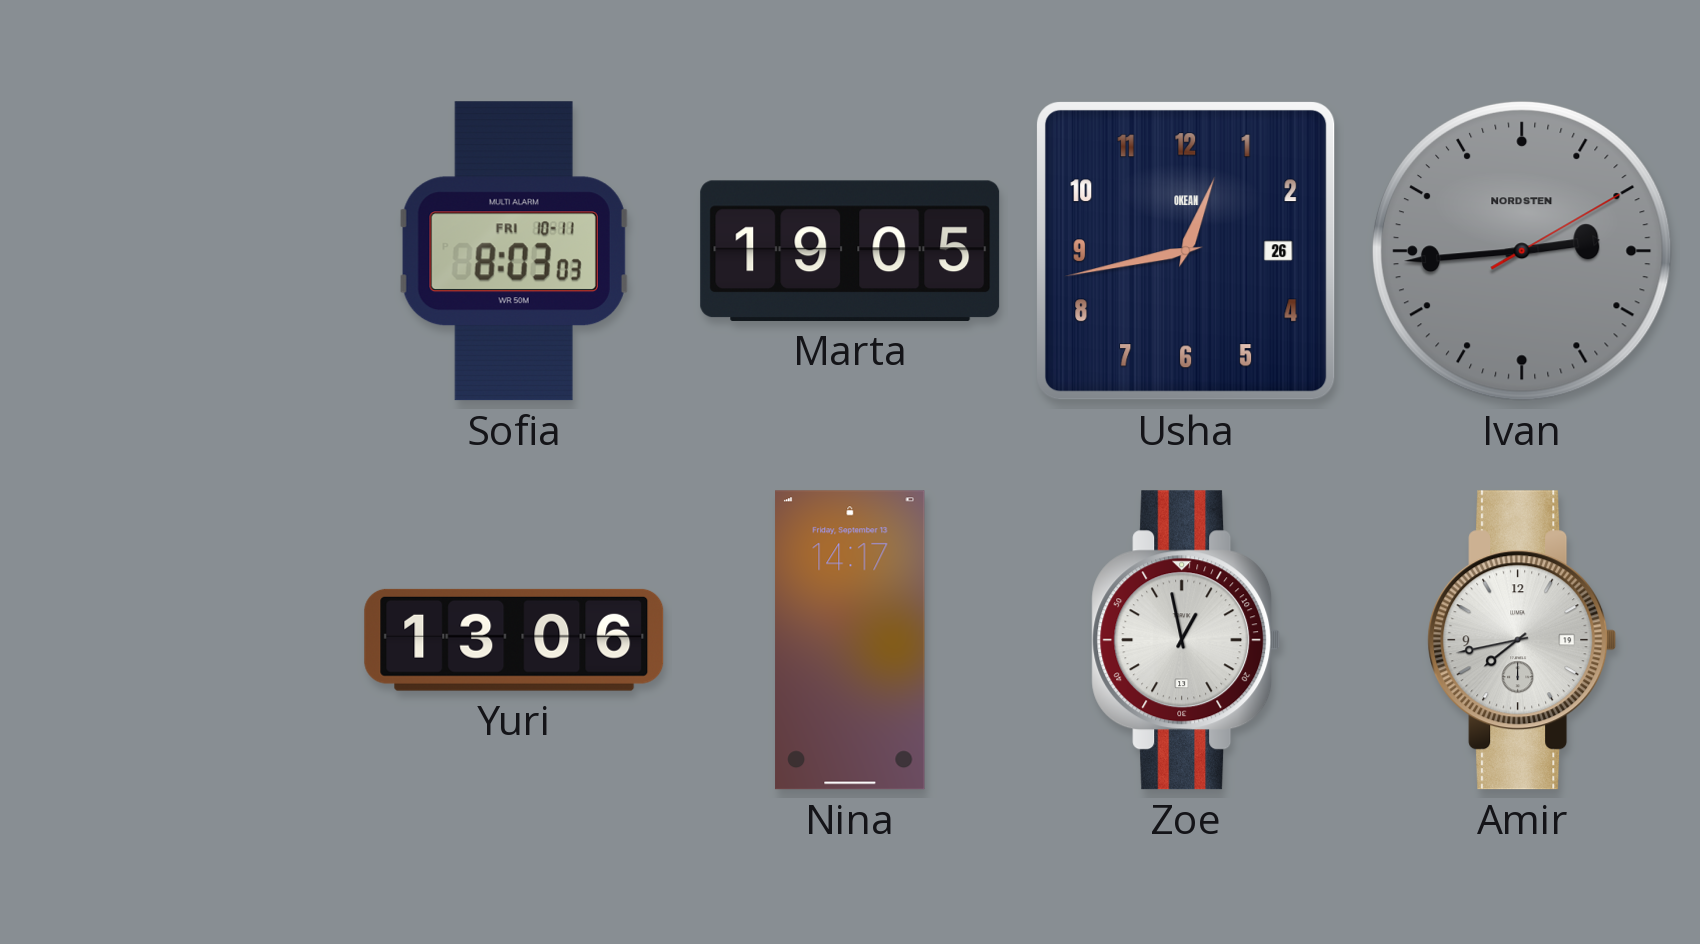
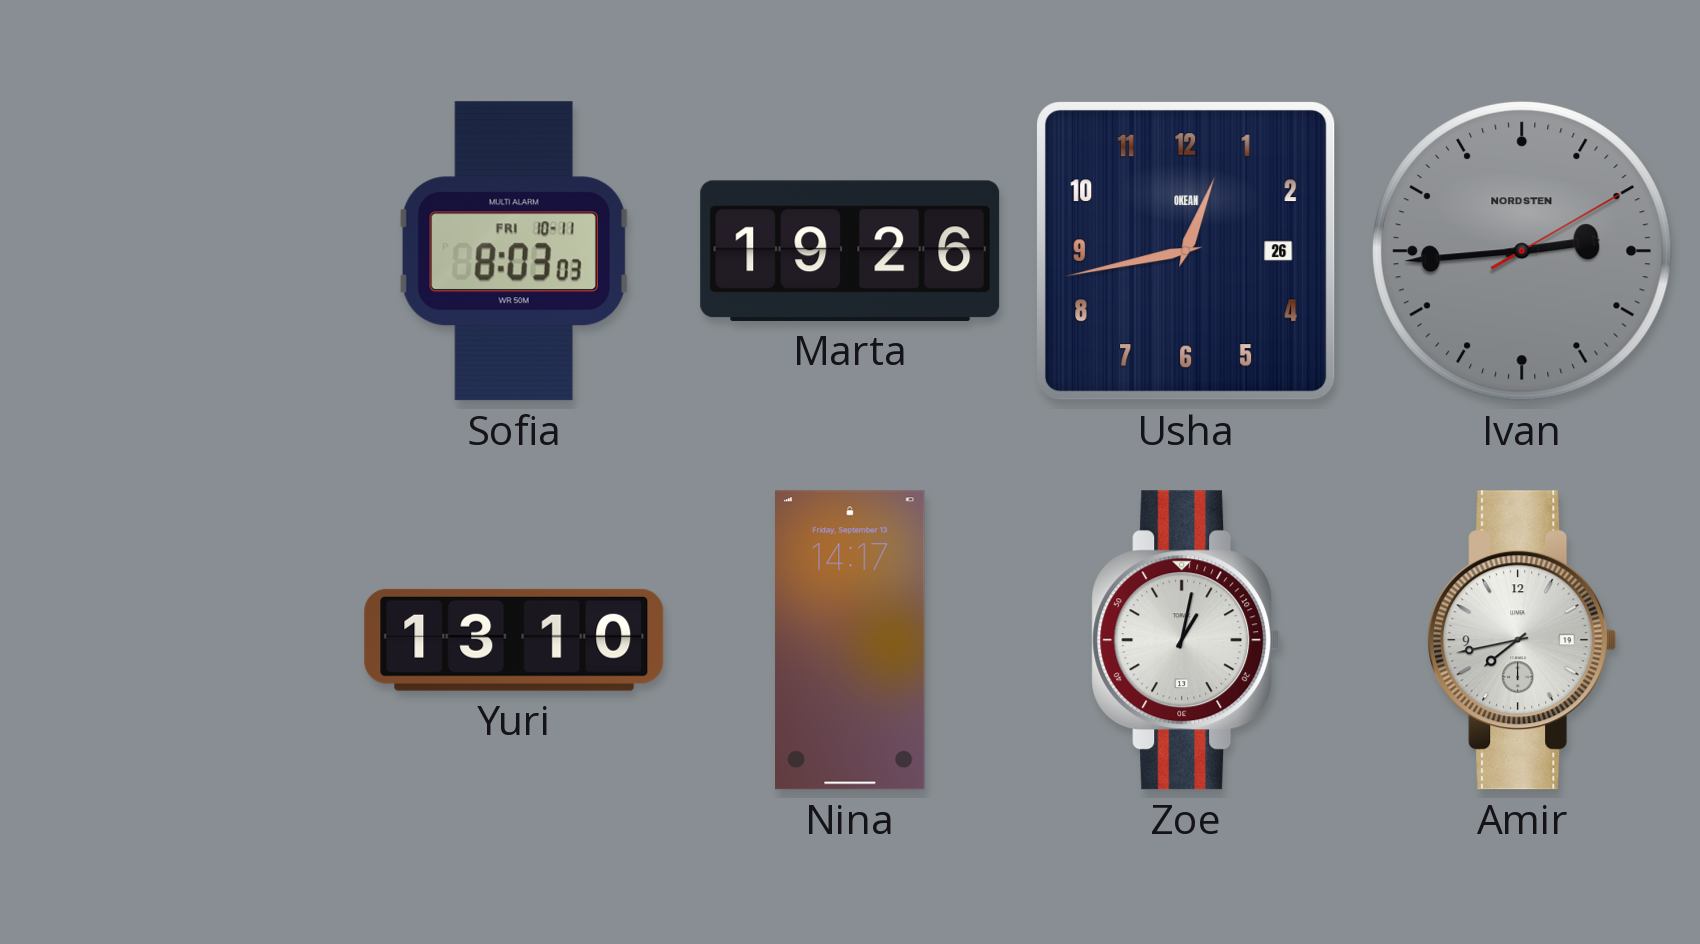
Marta: 19:05 -> 19:26 (850, 251)
Yuri: 13:06 -> 13:10 (514, 640)
Zoe: 12:58 -> 1:02 (1186, 640)
